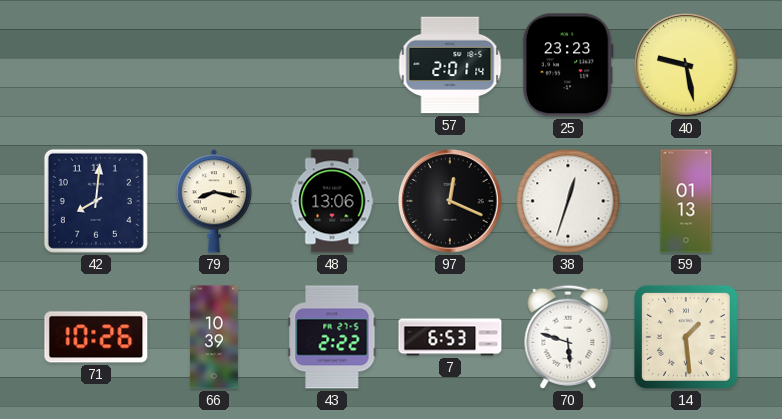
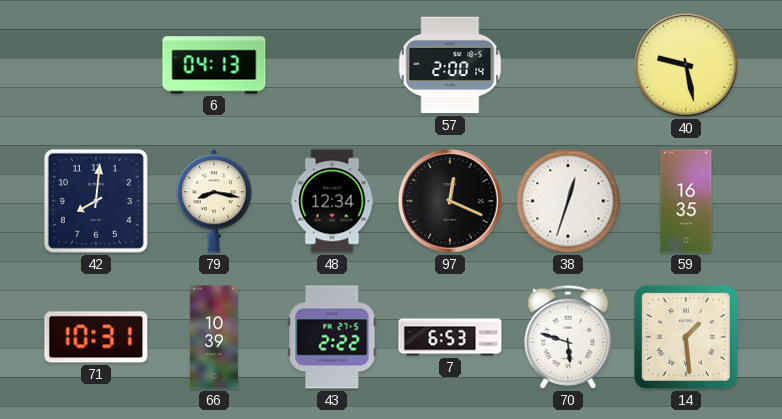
6: none -> 04:13 (214, 65)
57: 2:01 -> 2:00 (450, 65)
25: 23:23 -> none (568, 65)
48: 13:06 -> 12:34 (332, 201)
59: 01:13 -> 16:35 (686, 201)
71: 10:26 -> 10:31 (96, 337)
